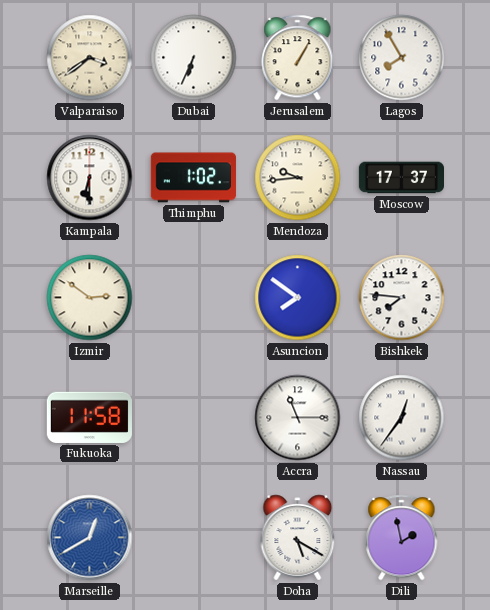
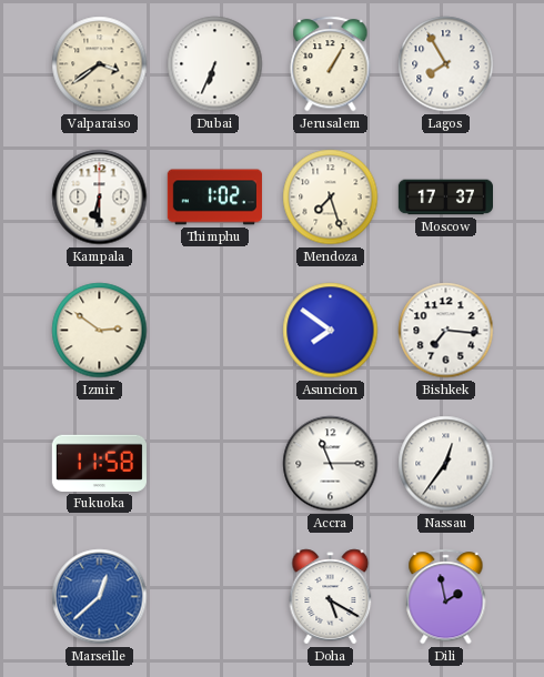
Mendoza: 9:44 -> 7:27 (331, 198)
Bishkek: 7:46 -> 7:16 (446, 331)
Marseille: 12:40 -> 12:38 (100, 597)
